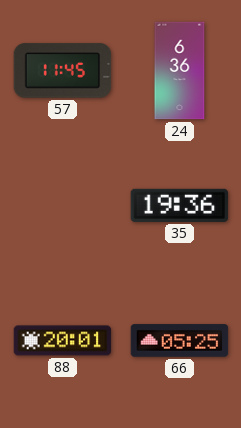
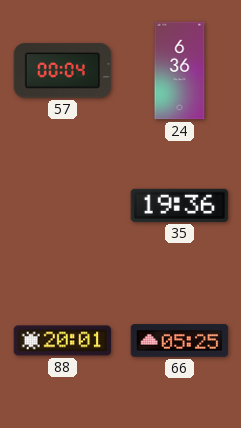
57: 11:45 -> 00:04 (63, 71)
